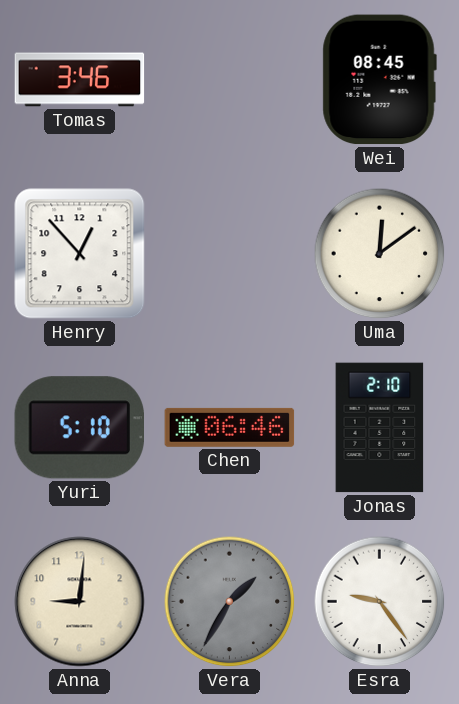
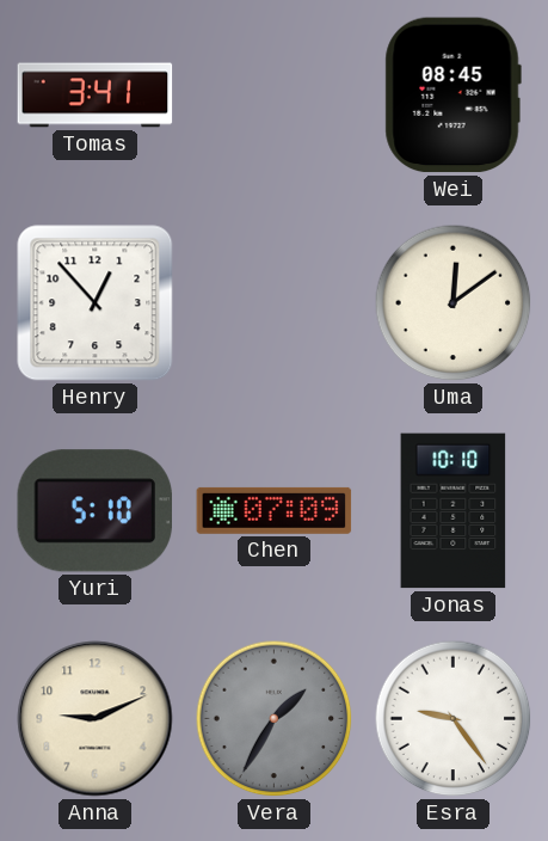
Tomas: 3:46 -> 3:41 (96, 96)
Chen: 06:46 -> 07:09 (275, 510)
Jonas: 2:10 -> 10:10 (454, 511)
Anna: 9:01 -> 9:11 (96, 719)
